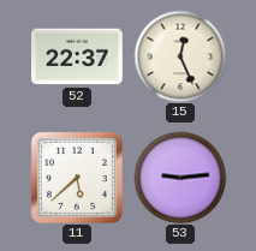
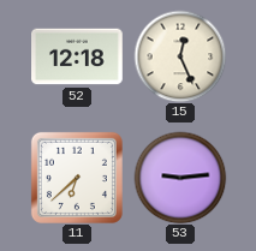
52: 22:37 -> 12:18 (78, 56)
11: 5:38 -> 6:38 (77, 178)
